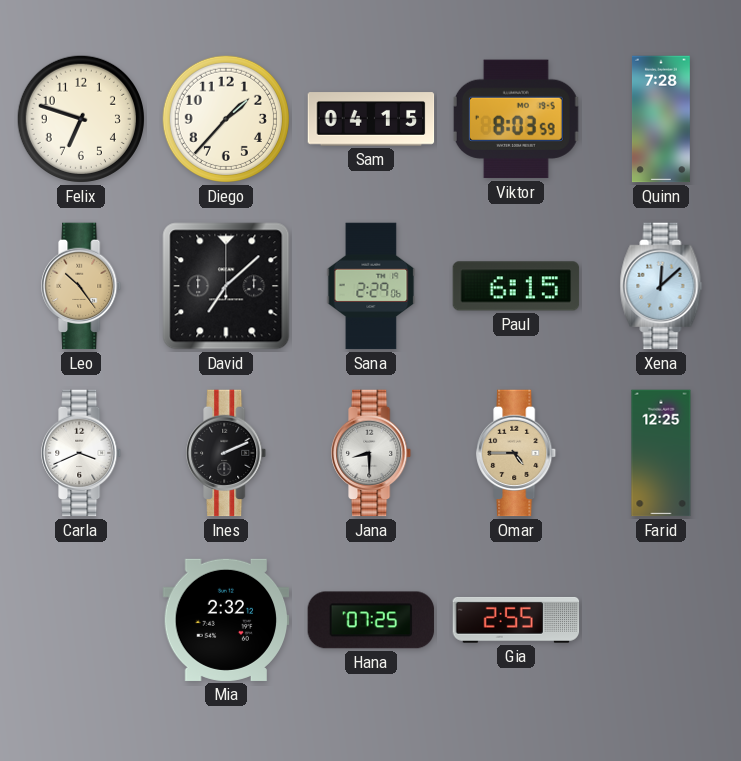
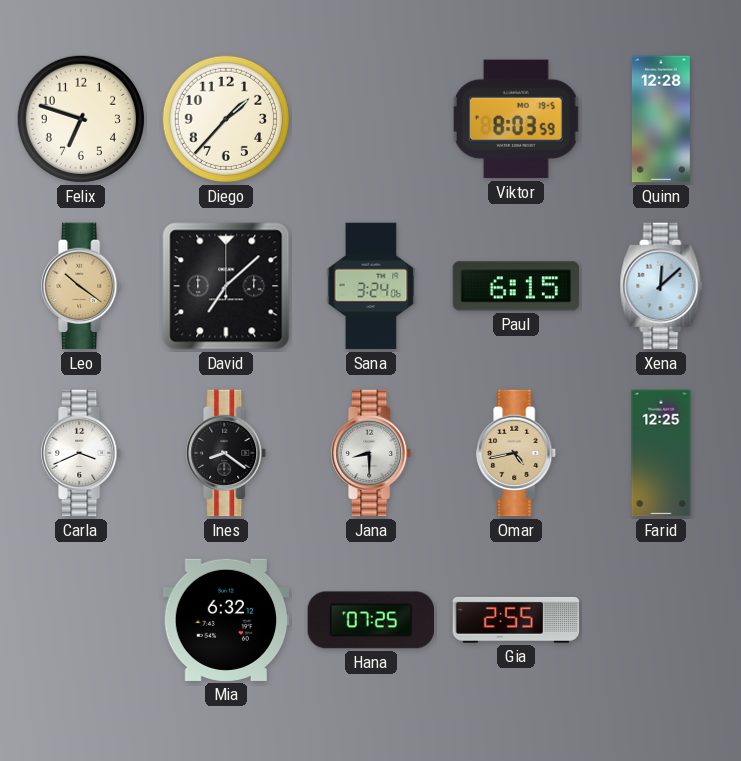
Sam: 04:15 -> none (371, 119)
Quinn: 7:28 -> 12:28 (661, 119)
Leo: 10:24 -> 10:21 (82, 286)
Sana: 2:29 -> 3:24 (371, 286)
Ines: 2:11 -> 8:21 (227, 453)
Omar: 4:45 -> 4:43 (517, 453)
Mia: 2:32 -> 6:32 (226, 620)
